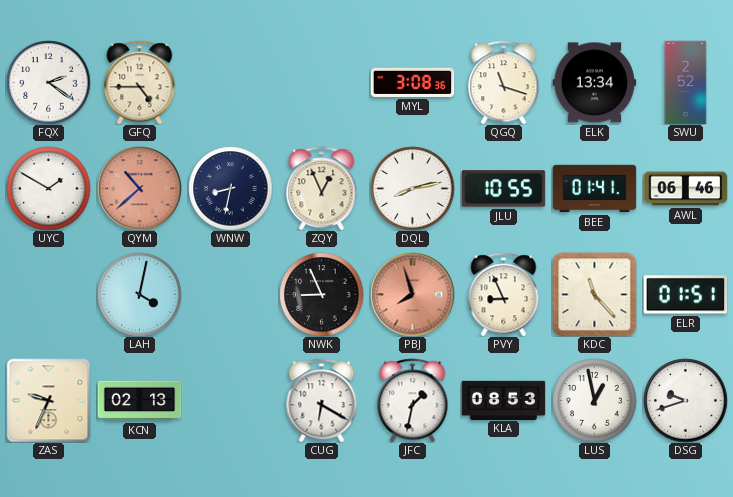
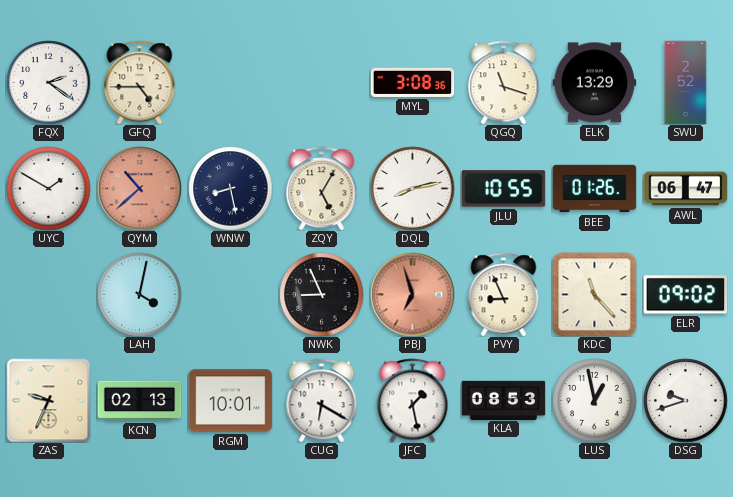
ELK: 13:34 -> 13:29 (594, 83)
WNW: 8:32 -> 8:28 (230, 188)
ZQY: 12:56 -> 5:05 (322, 188)
BEE: 01:41 -> 01:26 (594, 189)
AWL: 06:46 -> 06:47 (685, 189)
PBJ: 7:57 -> 6:57 (412, 294)
ELR: 01:51 -> 09:02 (685, 295)
RGM: none -> 10:01 (230, 401)
JFC: 1:32 -> 1:28 (413, 400)
